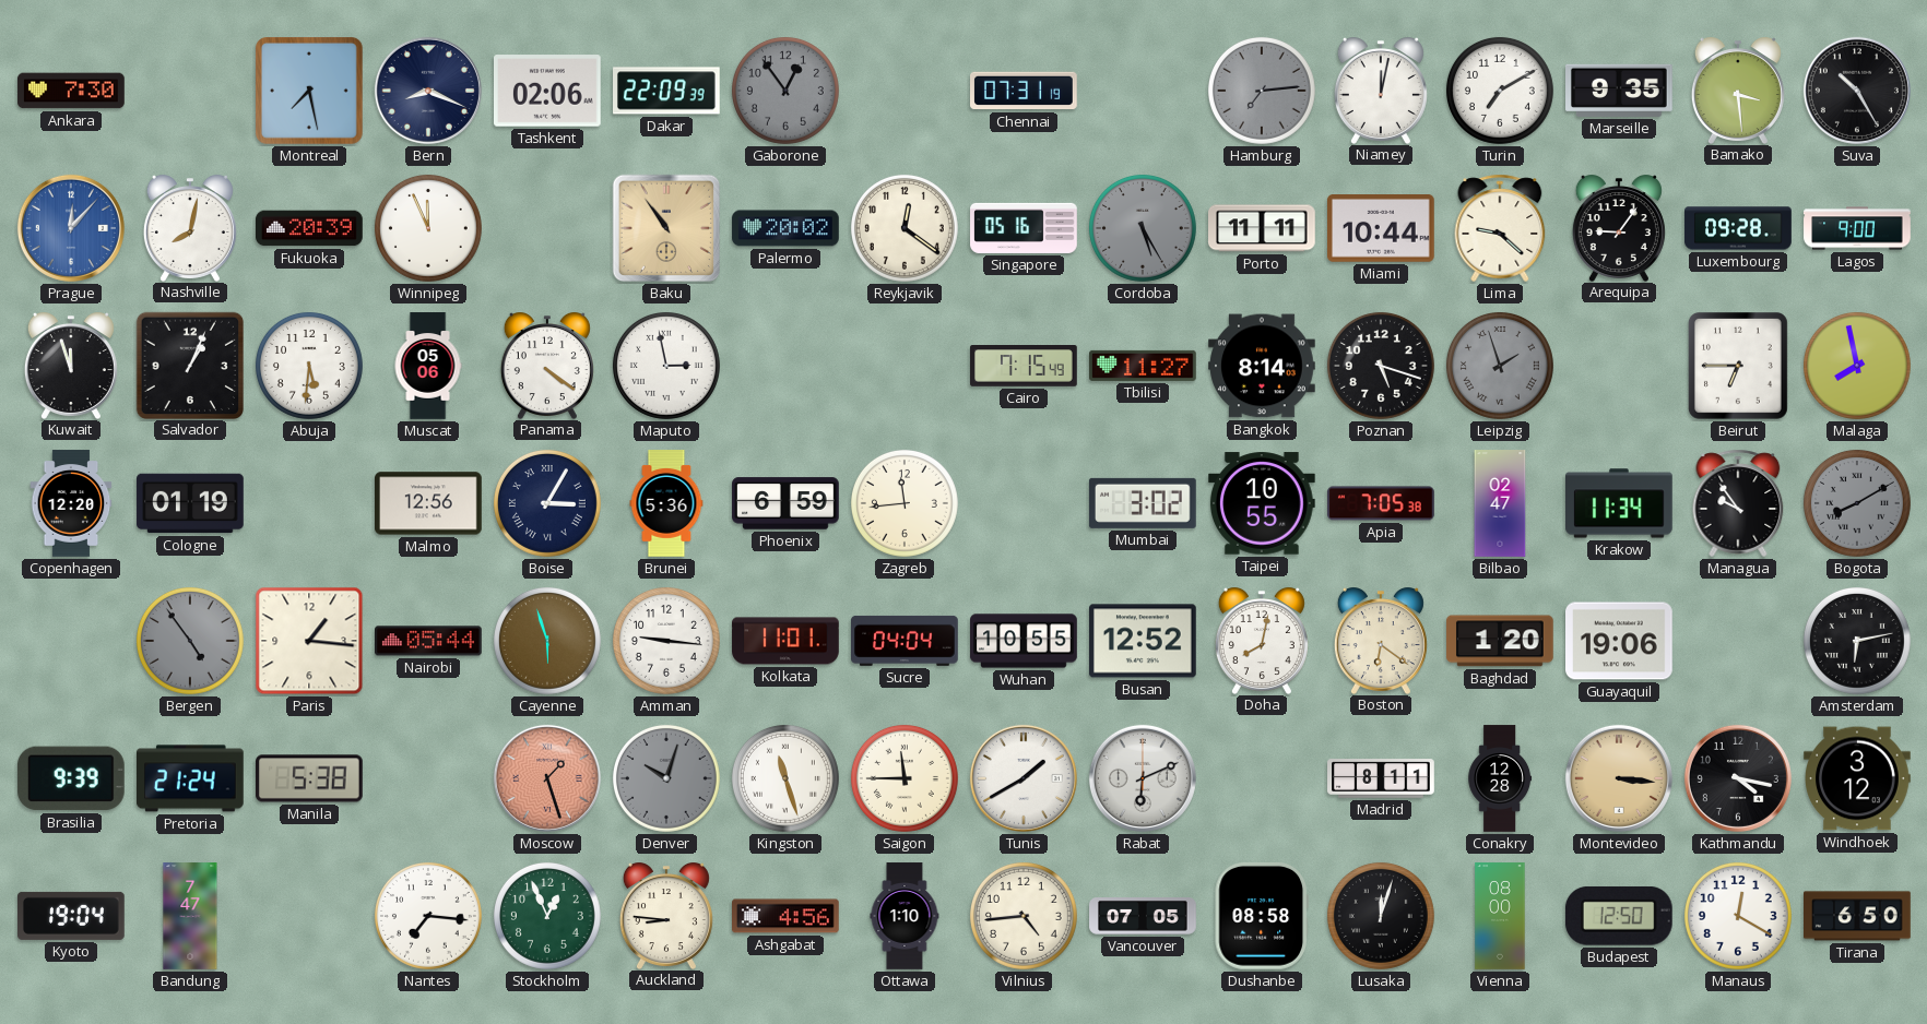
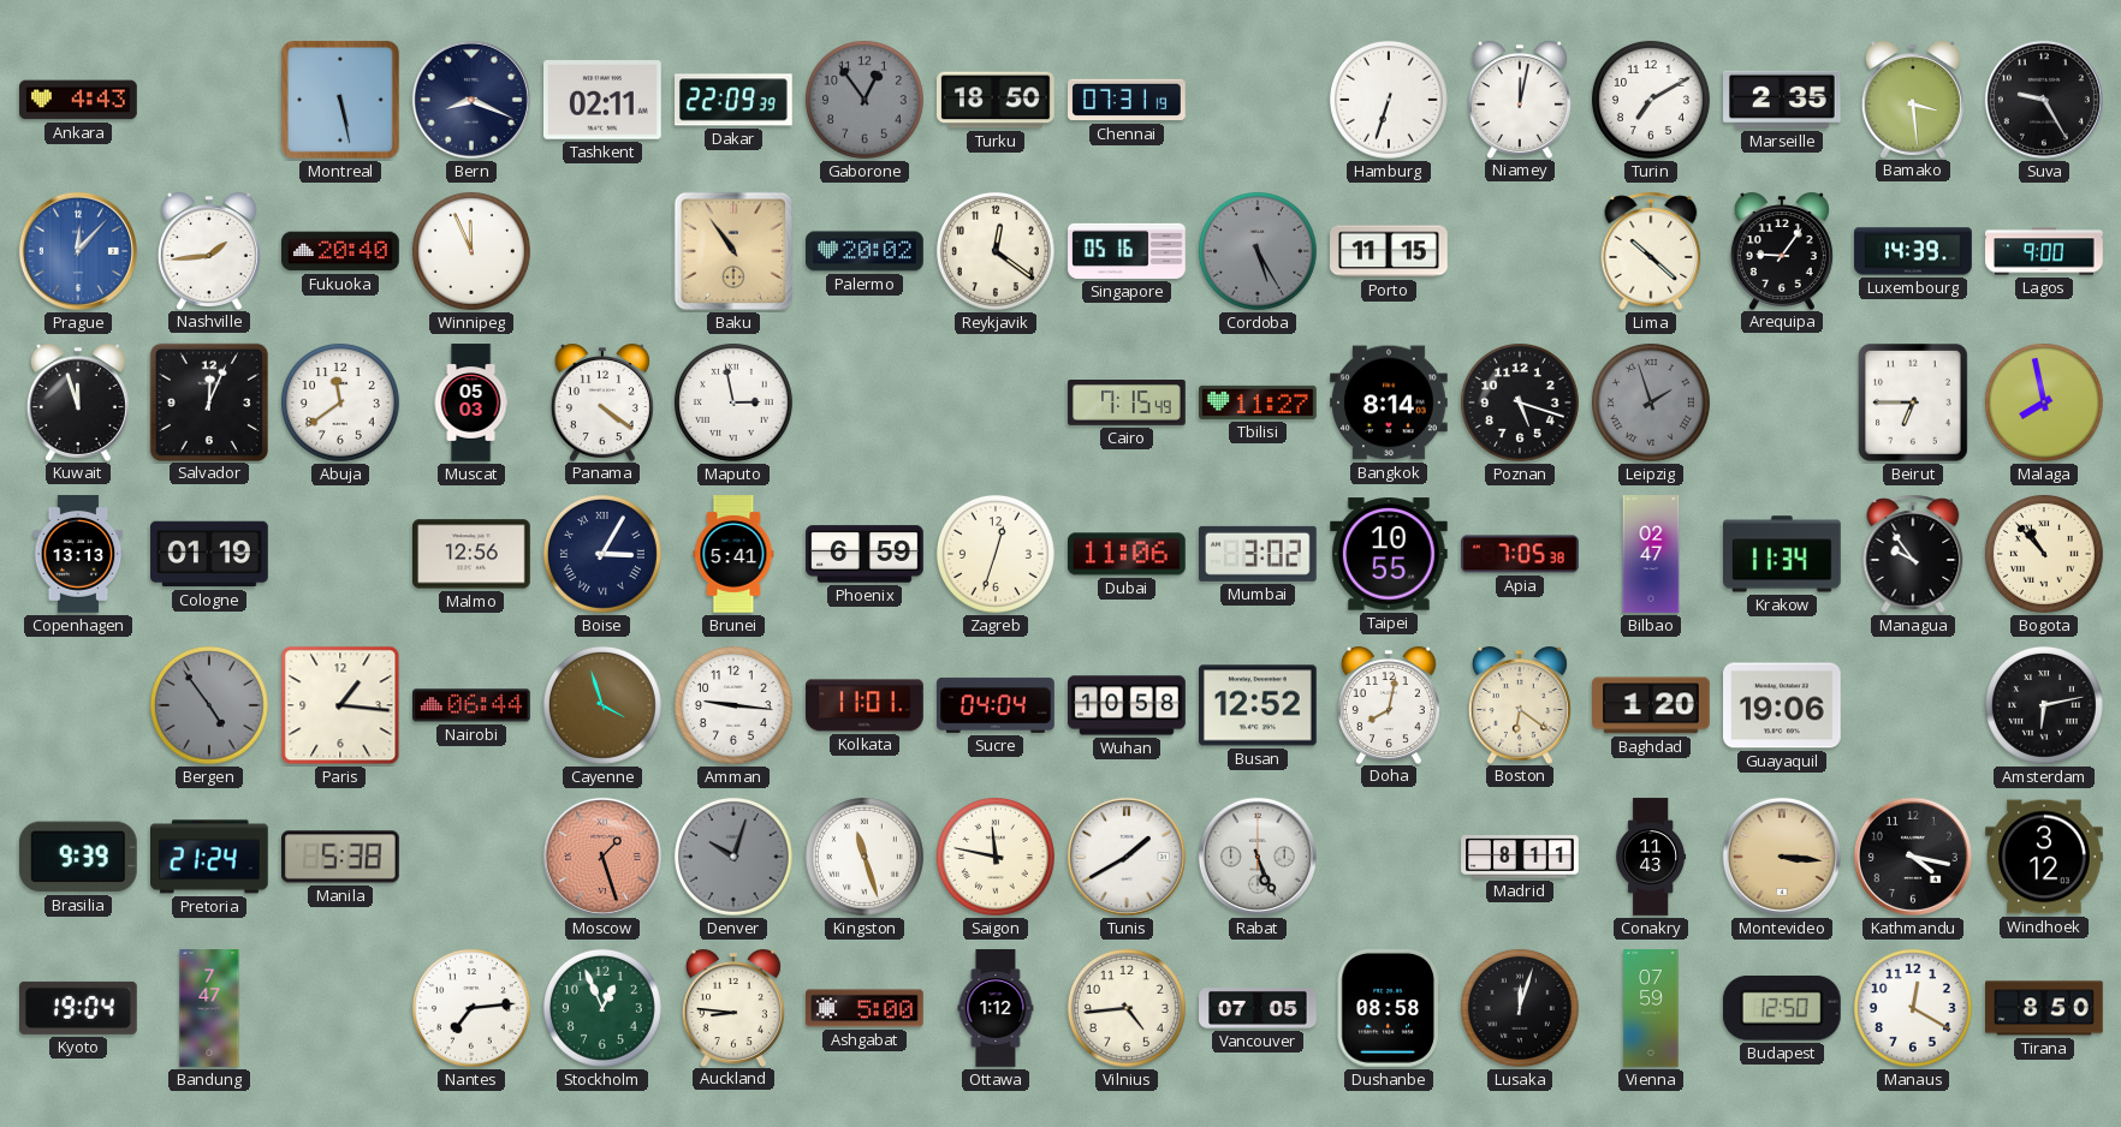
Ankara: 7:30 -> 4:43 (78, 100)
Montreal: 7:28 -> 5:28 (341, 101)
Tashkent: 02:06 -> 02:11 (604, 100)
Turku: none -> 18:50 (997, 100)
Hamburg: 7:14 -> 6:33 (1389, 100)
Hamburg dial: grey -> white (1389, 100)
Marseille: 9:35 -> 2:35 (1783, 100)
Suva: 10:25 -> 9:25 (2044, 100)
Nashville: 8:02 -> 1:44 (209, 251)
Fukuoka: 20:39 -> 20:40 (340, 251)
Porto: 11:11 -> 11:15 (1390, 251)
Miami: 10:44 -> none (1382, 229)
Lima: 9:22 -> 10:22 (1651, 251)
Luxembourg: 09:28 -> 14:39 (1913, 251)
Salvador: 1:04 -> 12:04 (208, 401)
Abuja: 5:31 -> 11:39 (340, 402)
Muscat: 05:06 -> 05:03 (471, 402)
Copenhagen: 12:20 -> 13:13 (78, 554)
Brunei: 5:36 -> 5:41 (733, 554)
Zagreb: 11:44 -> 12:33 (996, 554)
Dubai: none -> 11:06 (1128, 554)
Bogota: 8:10 -> 10:53 (2044, 554)
Bogota dial: grey -> cream (2044, 554)
Nairobi: 05:44 -> 06:44 (473, 705)
Cayenne: 5:57 -> 3:57 (602, 705)
Wuhan: 10:55 -> 10:58 (1127, 705)
Saigon: 11:45 -> 11:47 (996, 857)
Rabat: 6:11 -> 5:26 (1258, 857)
Conakry: 12:28 -> 11:43 (1651, 857)
Nantes: 7:16 -> 7:14 (471, 1008)
Ashgabat: 4:56 -> 5:00 (866, 1008)
Ottawa: 1:10 -> 1:12 (996, 1008)
Vienna: 08:00 -> 07:59 (1651, 1008)
Tirana: 6:50 -> 8:50 (2044, 1008)
